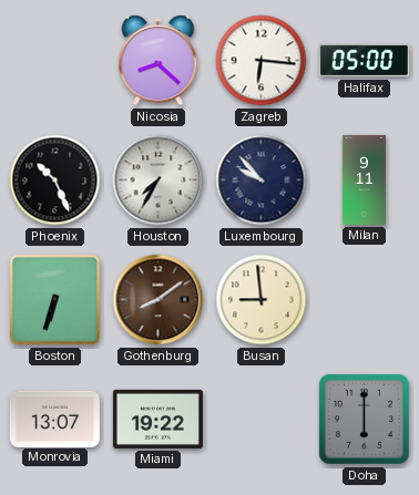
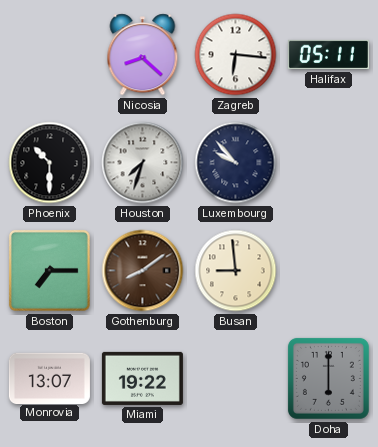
Halifax: 05:00 -> 05:11 (328, 55)
Phoenix: 10:26 -> 10:30 (50, 163)
Houston: 7:35 -> 7:33 (143, 163)
Milan: 9:11 -> none (364, 179)
Boston: 6:33 -> 7:15 (49, 270)
